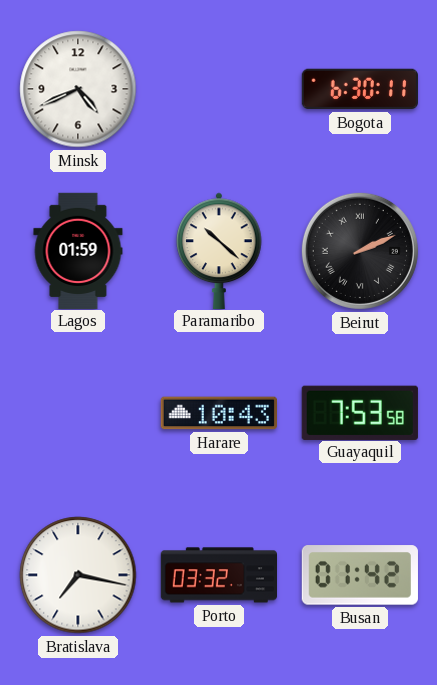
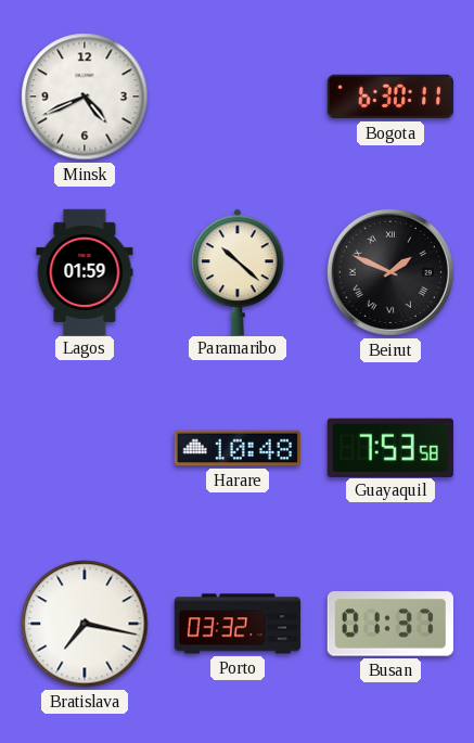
Beirut: 2:11 -> 1:49 (390, 272)
Harare: 10:43 -> 10:48 (236, 448)
Busan: 01:42 -> 01:37 (390, 624)
